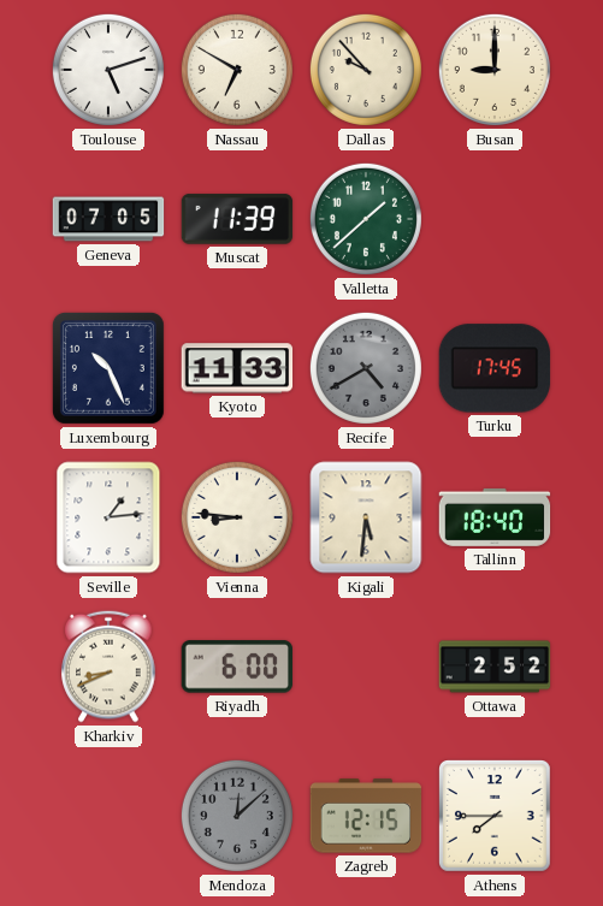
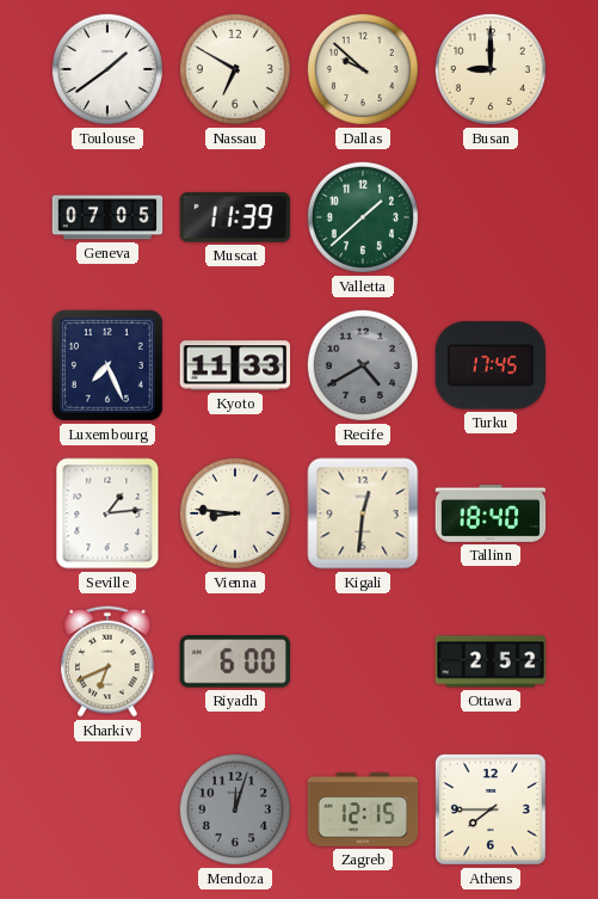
Toulouse: 5:12 -> 1:39 (107, 69)
Dallas: 9:53 -> 9:52 (363, 69)
Luxembourg: 10:26 -> 7:26 (107, 365)
Kigali: 5:31 -> 12:31 (363, 513)
Kharkiv: 8:41 -> 6:41 (107, 661)
Mendoza: 12:08 -> 12:03 (235, 809)
